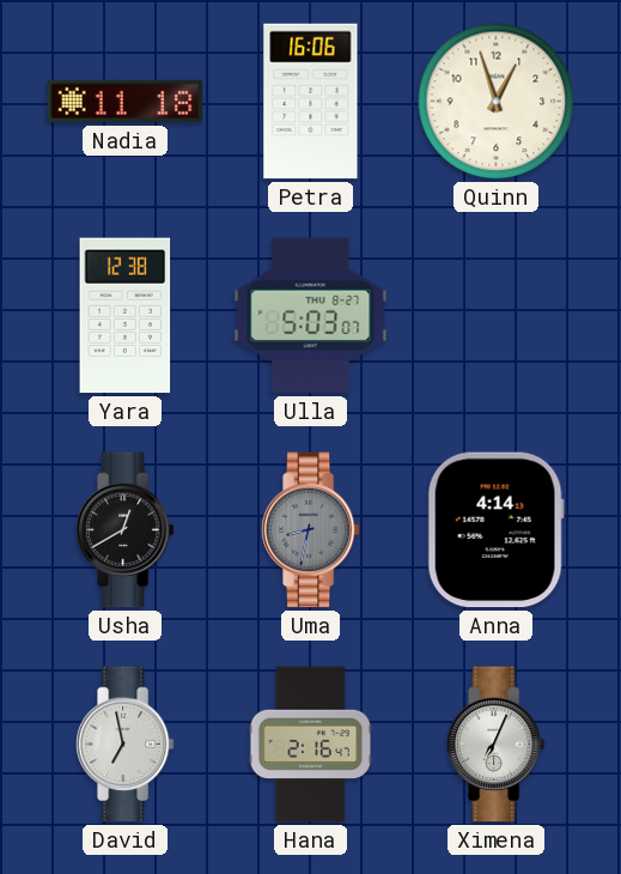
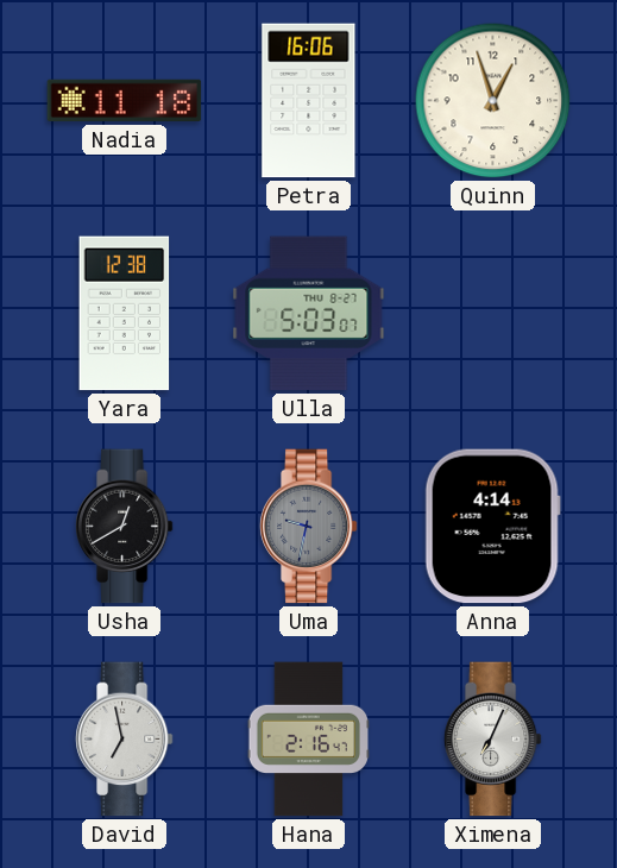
Uma: 8:32 -> 9:32 (308, 527)
